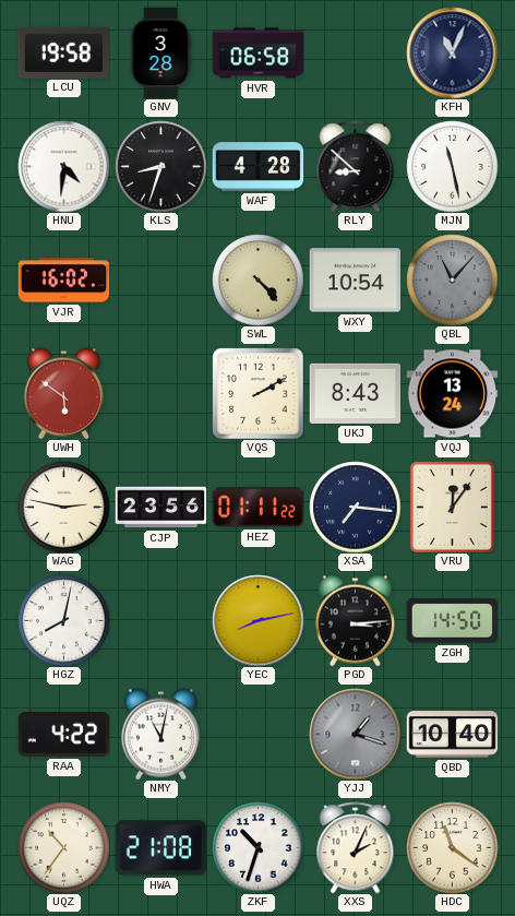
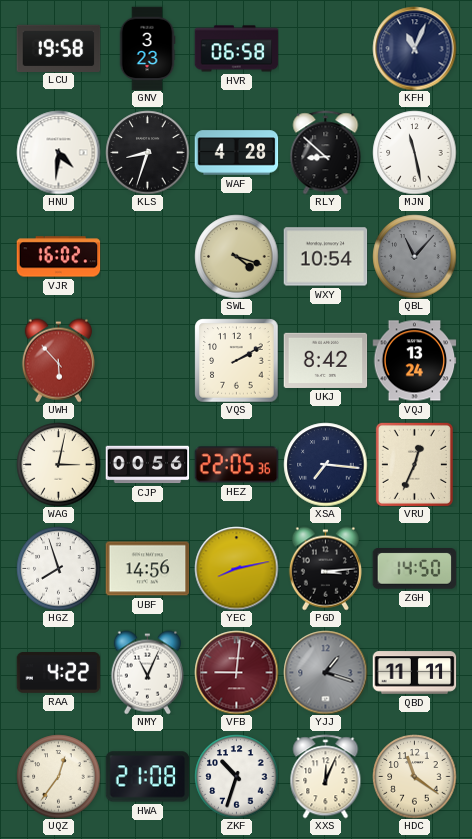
GNV: 3:28 -> 3:23 (147, 48)
SWL: 4:23 -> 4:18 (236, 256)
UWH: 5:51 -> 5:53 (58, 360)
UKJ: 8:43 -> 8:42 (325, 360)
WAG: 2:47 -> 3:02 (58, 464)
CJP: 23:56 -> 00:56 (147, 465)
HEZ: 01:11 -> 22:05 (236, 465)
VRU: 12:06 -> 12:34 (414, 464)
HGZ: 8:02 -> 7:57 (58, 568)
UBF: none -> 14:56 (147, 569)
NMY: 11:02 -> 11:04 (147, 672)
VFB: none -> 9:01 (236, 672)
QBD: 10:40 -> 11:11 (414, 673)
UQZ: 10:36 -> 12:36 (58, 776)
XXS: 2:04 -> 12:04 (326, 776)
